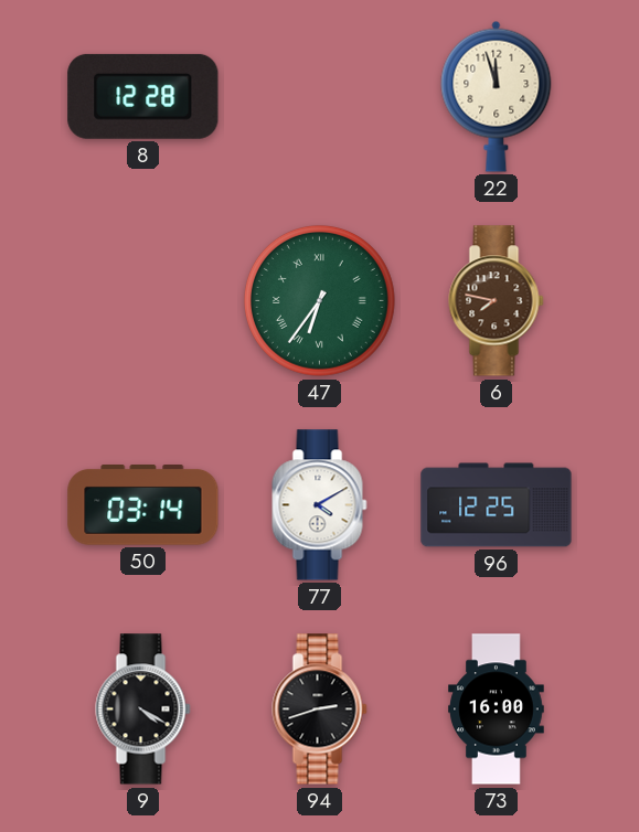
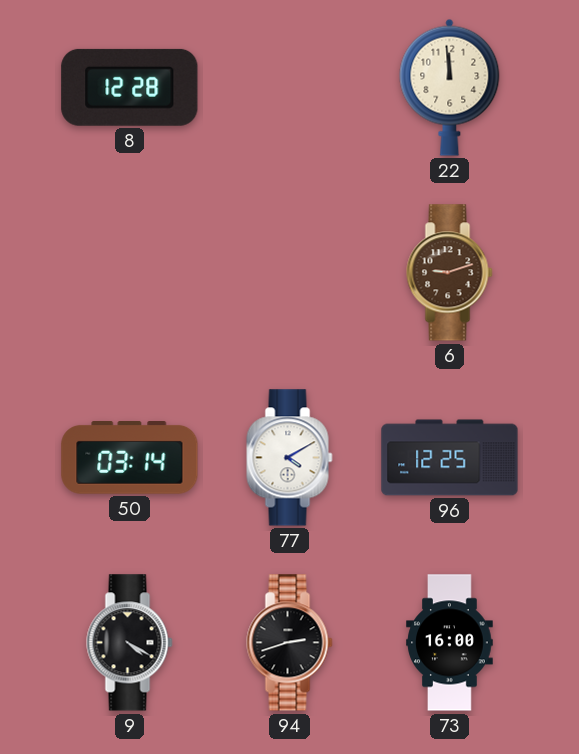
22: 11:57 -> 11:59 (450, 87)
47: 6:36 -> none (319, 300)
6: 7:47 -> 9:12 (450, 273)
